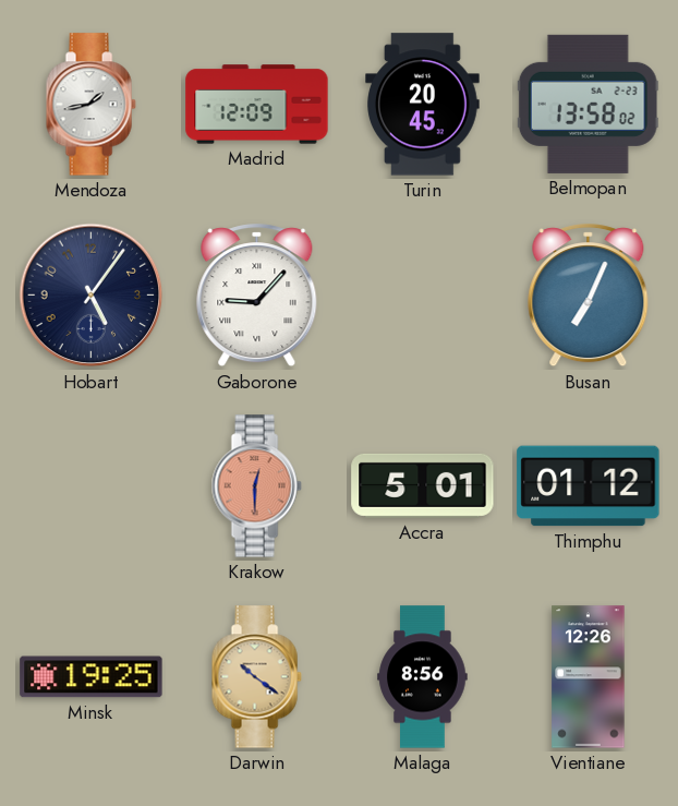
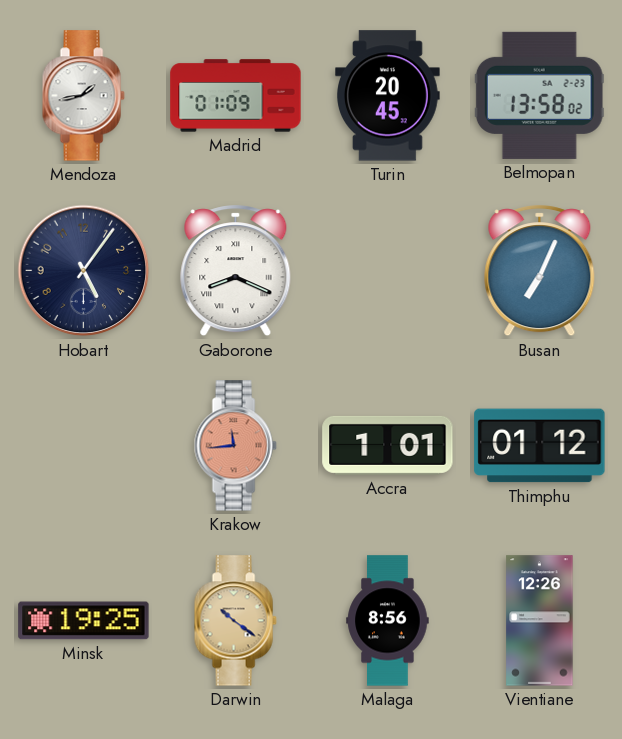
Madrid: 12:09 -> 01:09 (236, 96)
Gaborone: 9:07 -> 8:19 (236, 271)
Krakow: 12:30 -> 11:44 (235, 446)
Accra: 5:01 -> 1:01 (388, 445)
